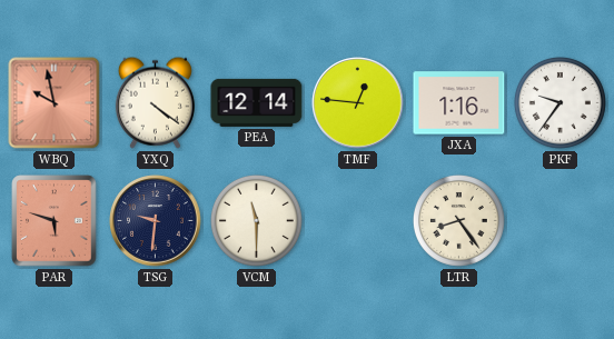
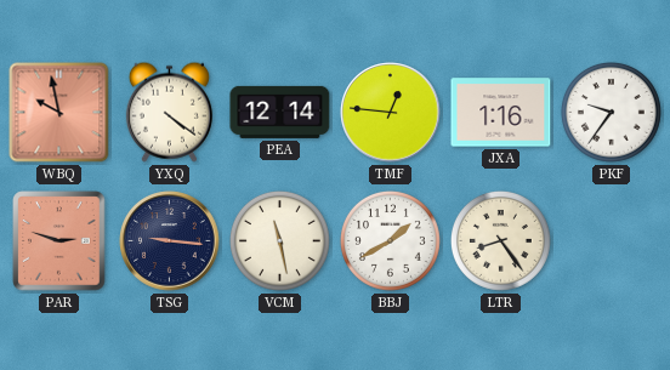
PAR: 5:48 -> 2:48 (59, 241)
TSG: 9:31 -> 9:16 (170, 241)
VCM: 11:30 -> 11:28 (279, 240)
BBJ: none -> 1:40 (390, 240)
